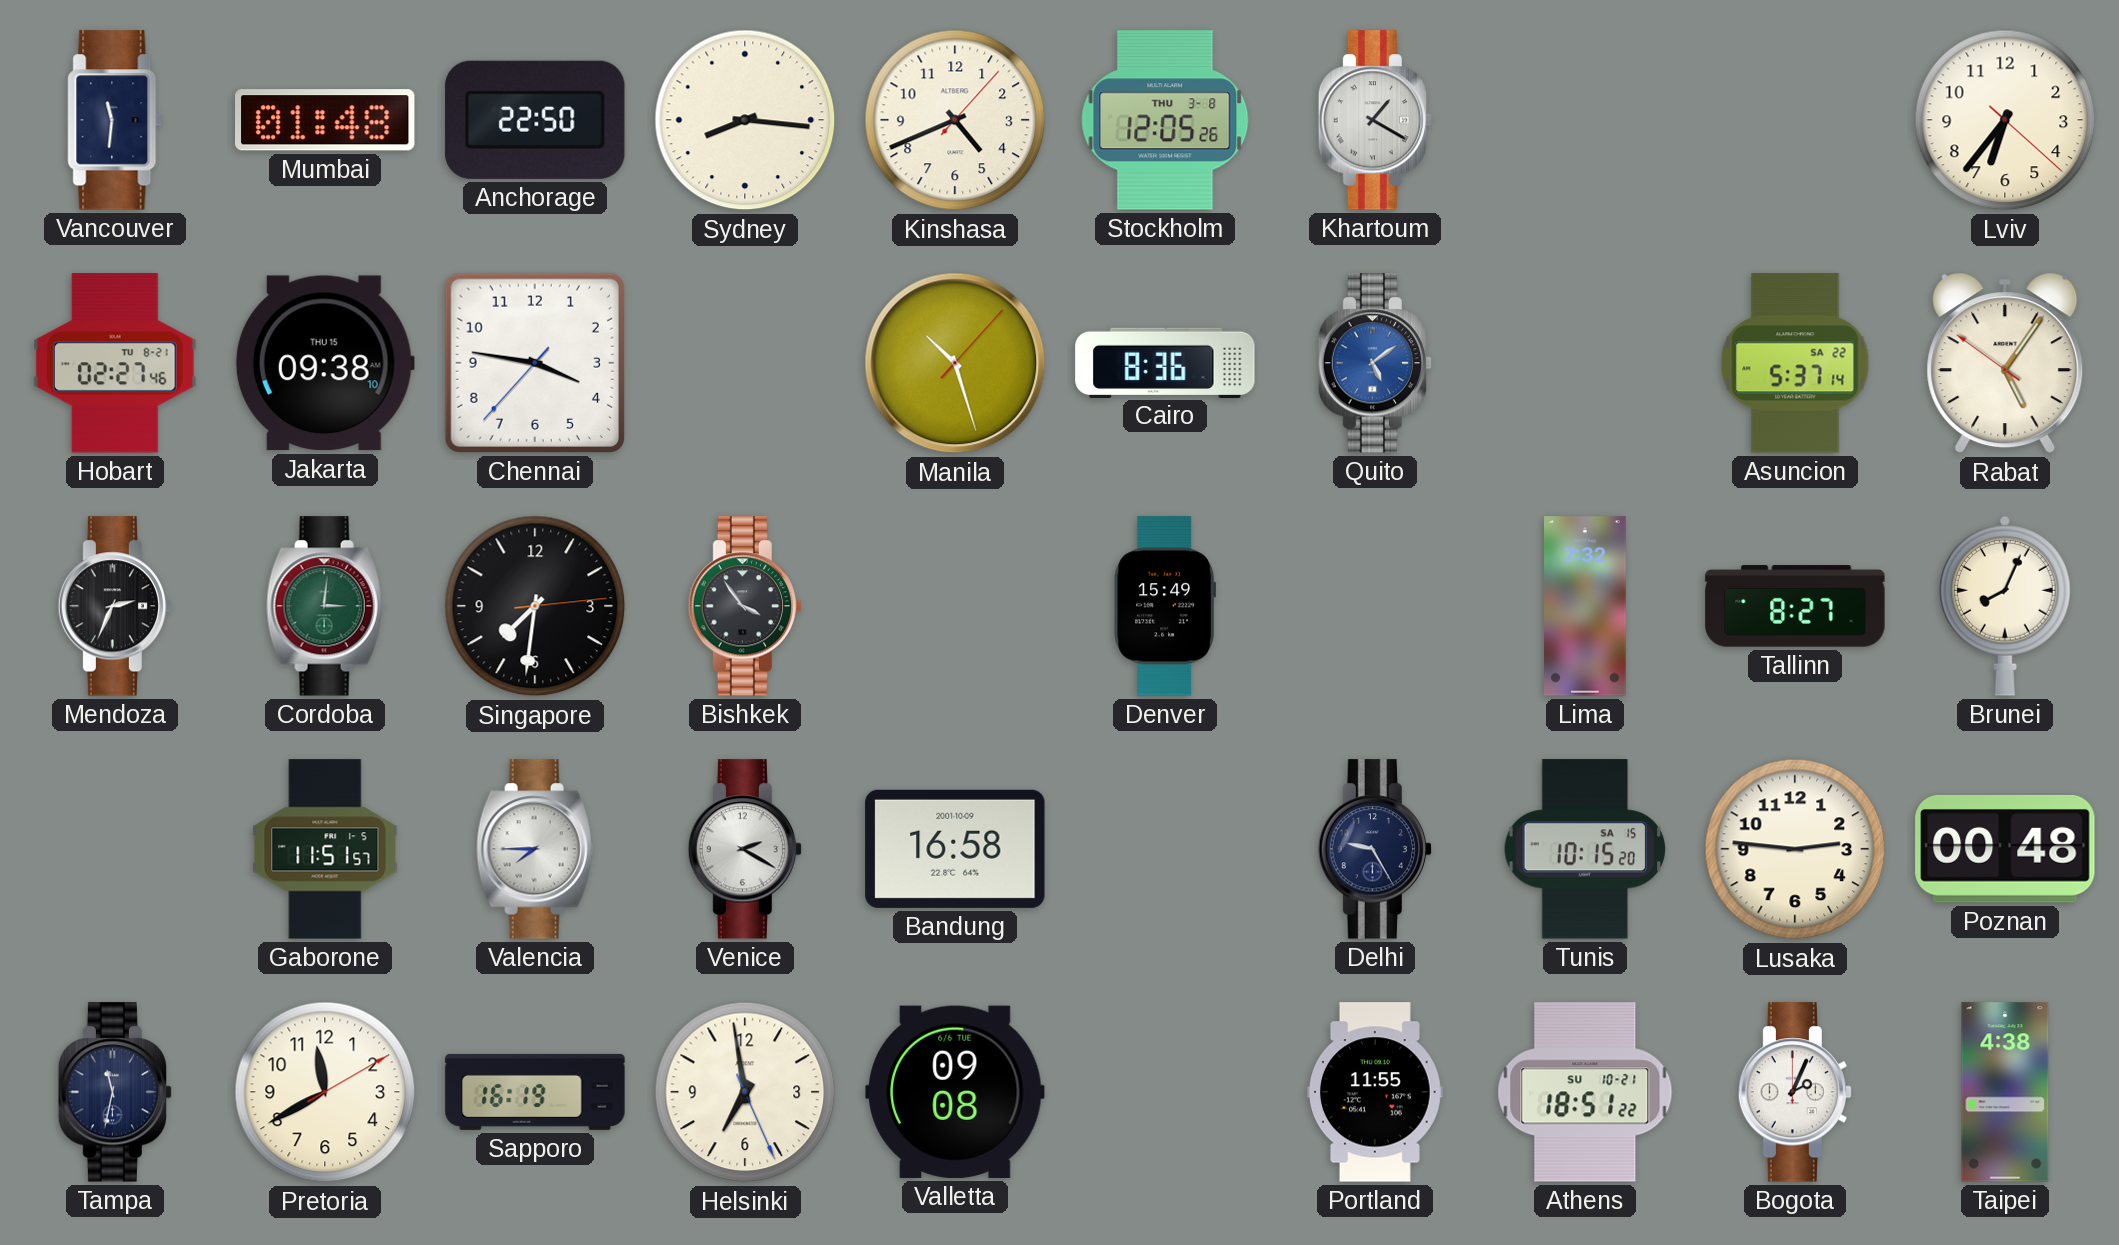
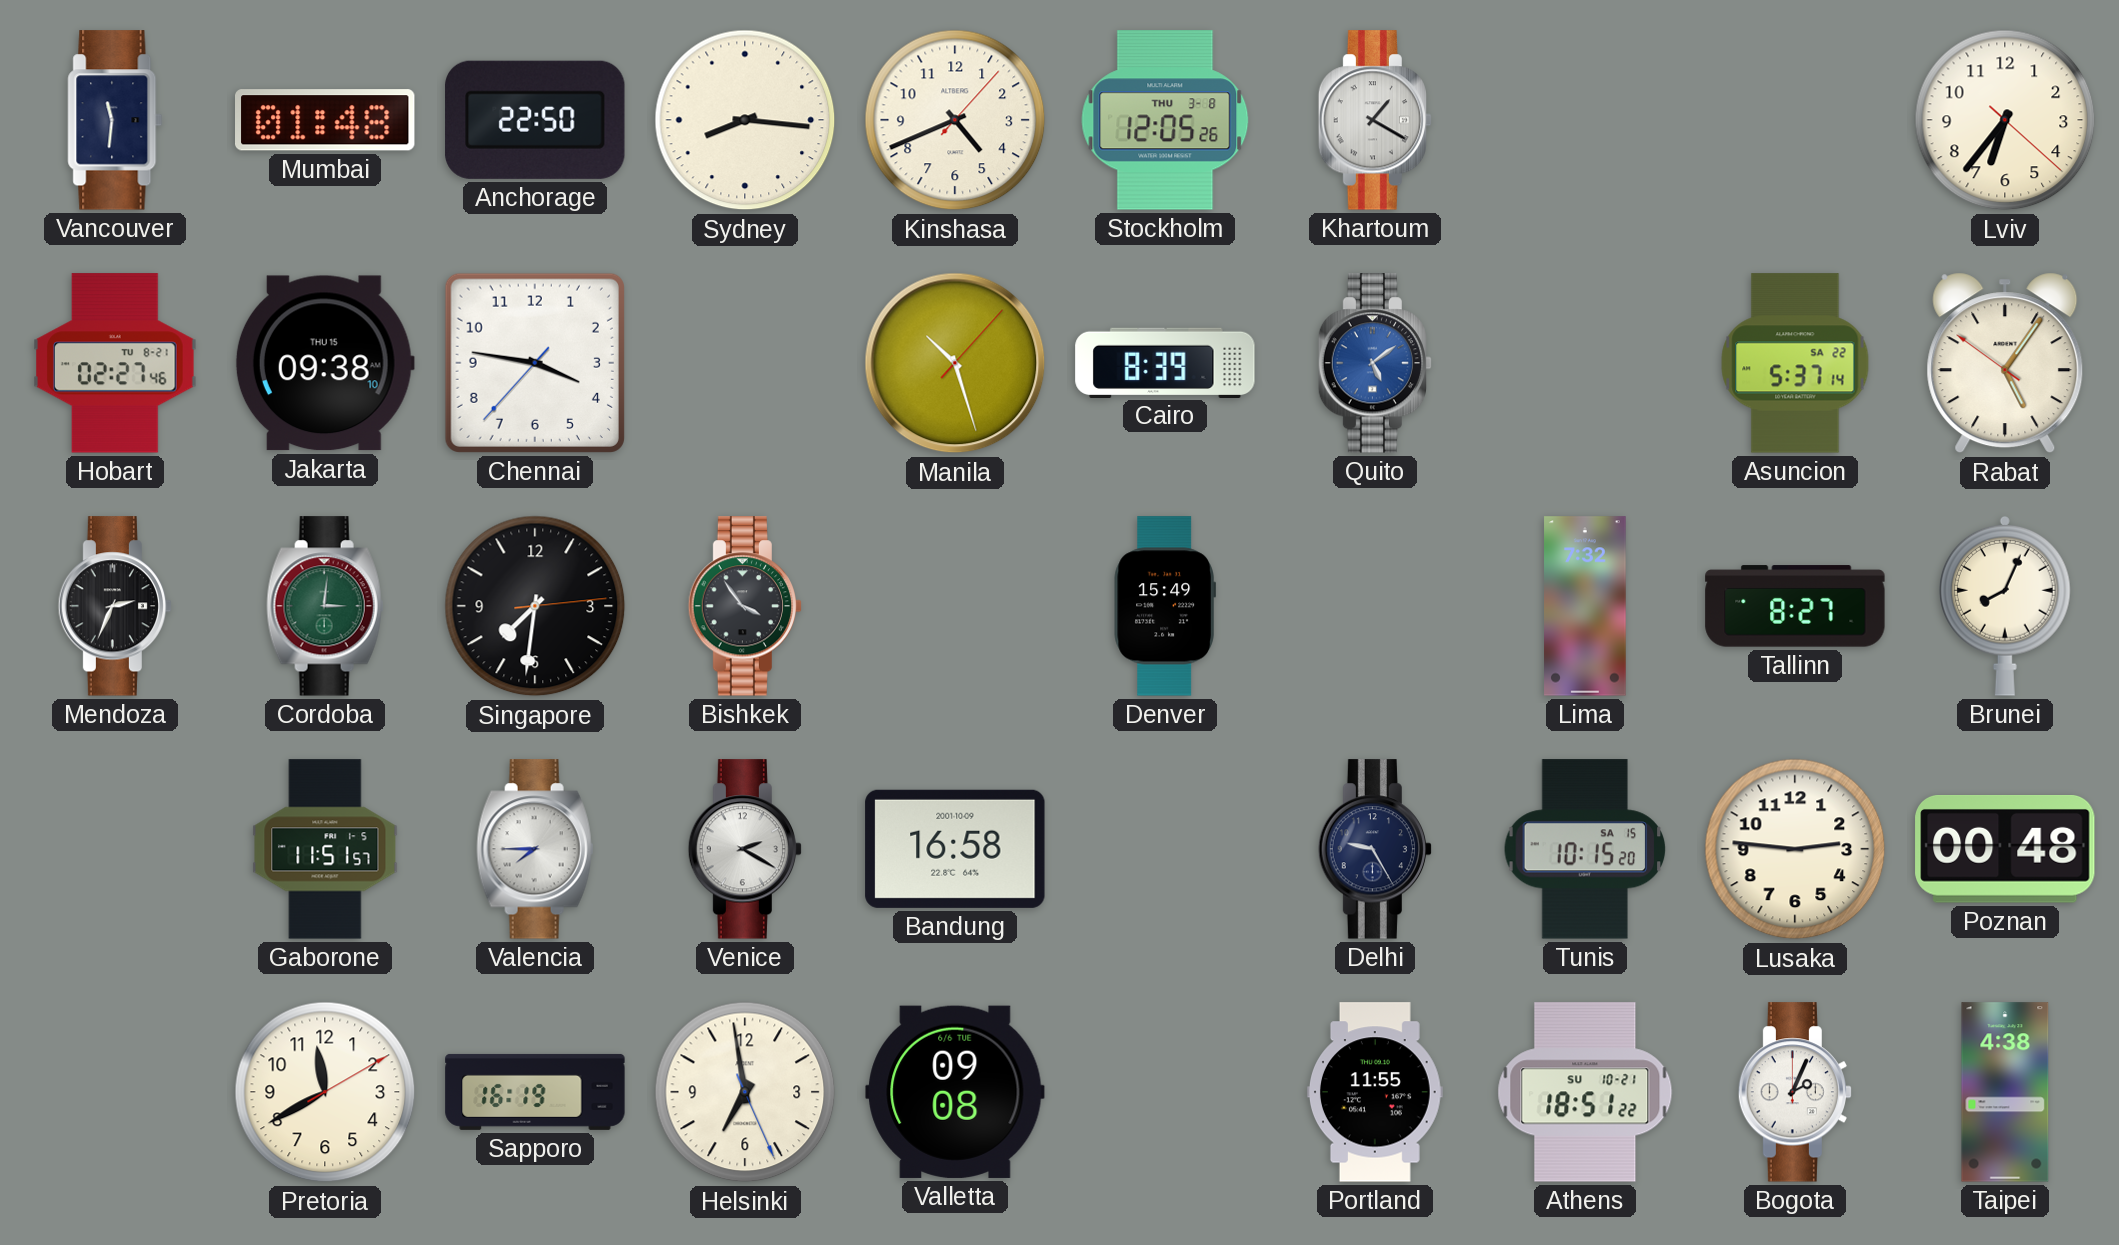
Cairo: 8:36 -> 8:39 (1165, 362)
Tampa: 11:32 -> none (115, 1092)
